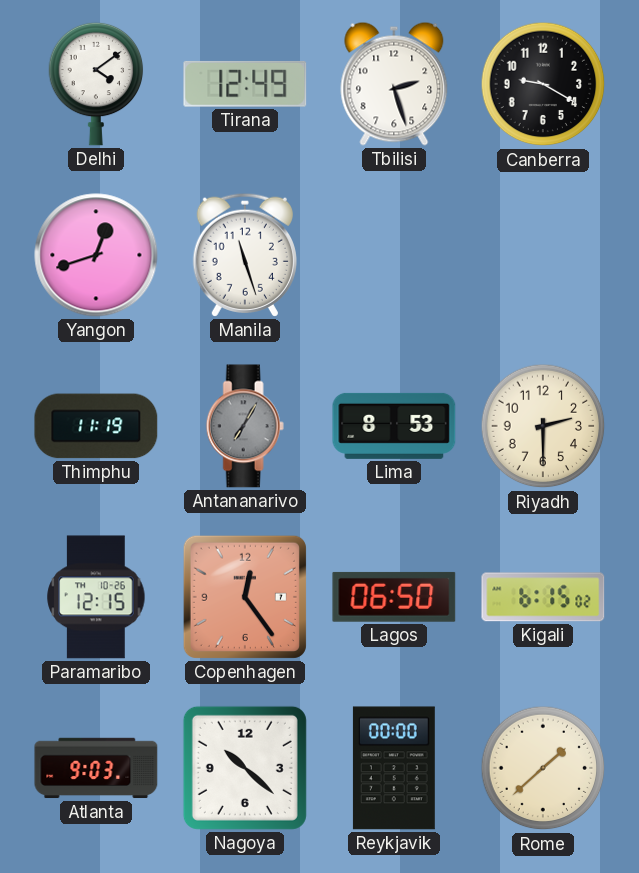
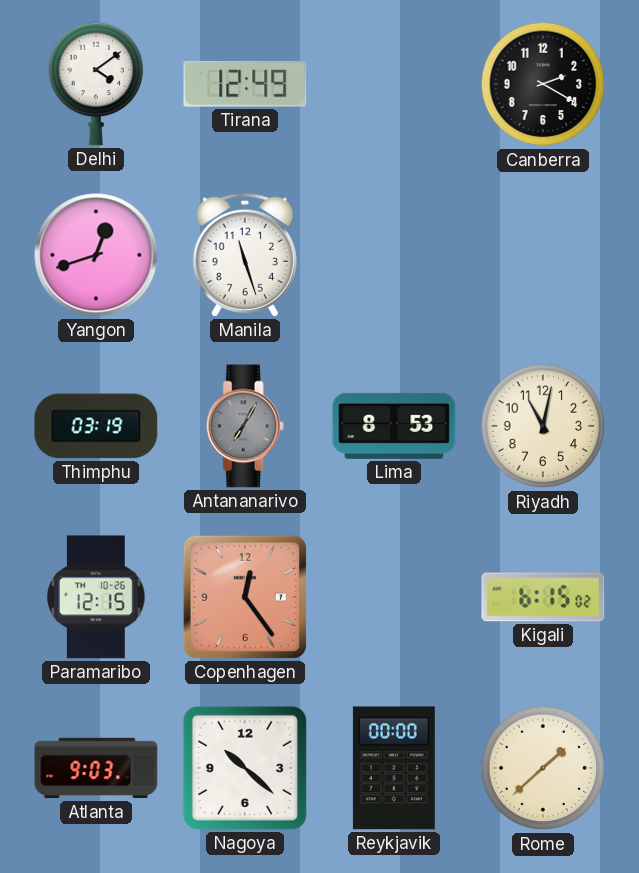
Tbilisi: 2:27 -> none (394, 84)
Canberra: 9:20 -> 2:20 (543, 84)
Thimphu: 11:19 -> 03:19 (96, 426)
Riyadh: 2:30 -> 11:02 (543, 426)
Lagos: 06:50 -> none (394, 597)
